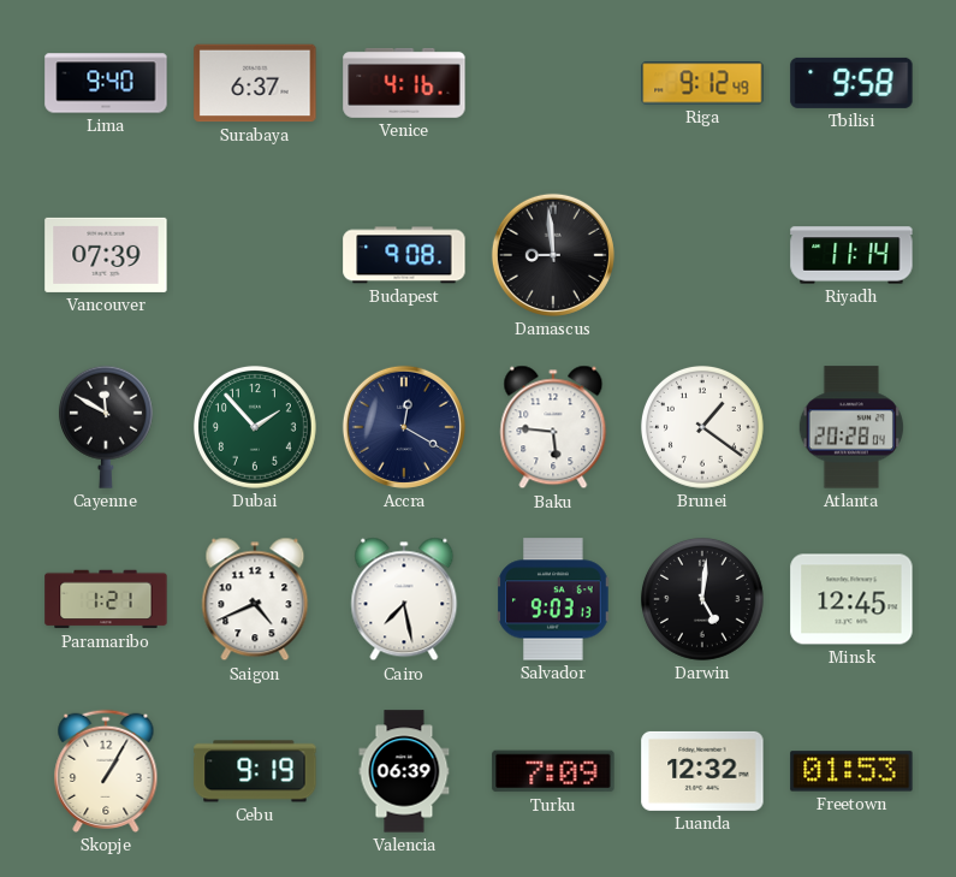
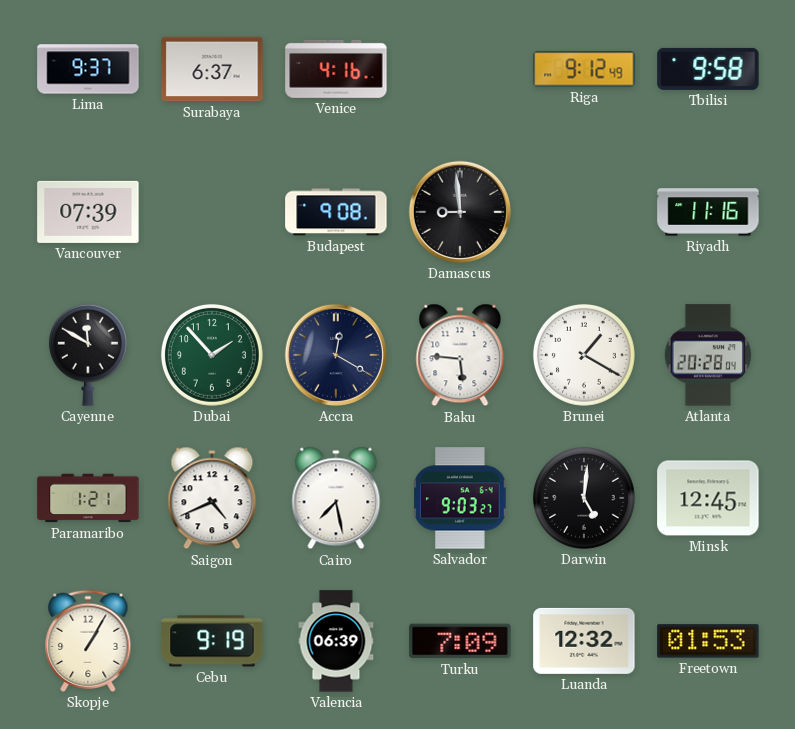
Lima: 9:40 -> 9:37 (88, 69)
Riyadh: 11:14 -> 11:16 (708, 212)
Brunei: 1:21 -> 1:20 (584, 355)
Salvador: 9:03:13 -> 9:03:27 (460, 498)
